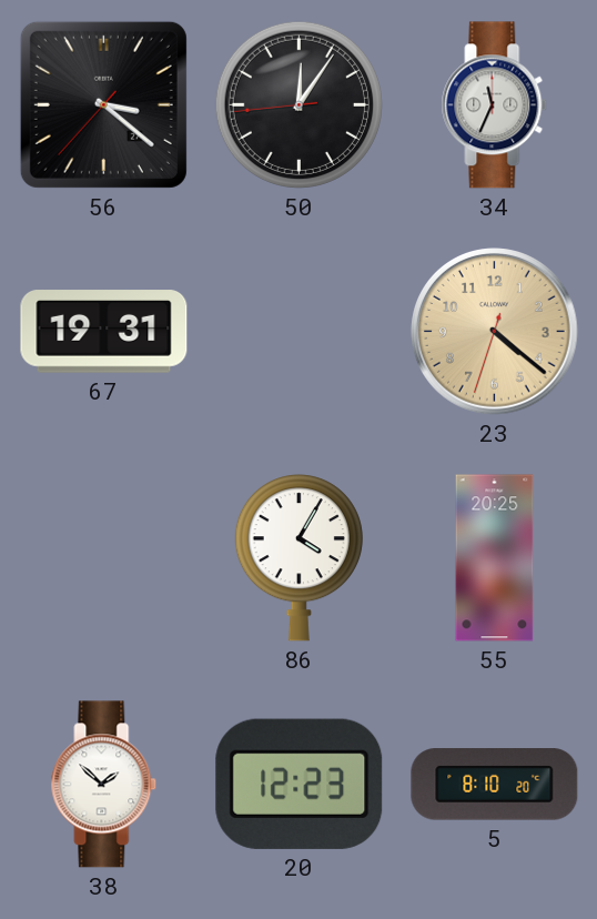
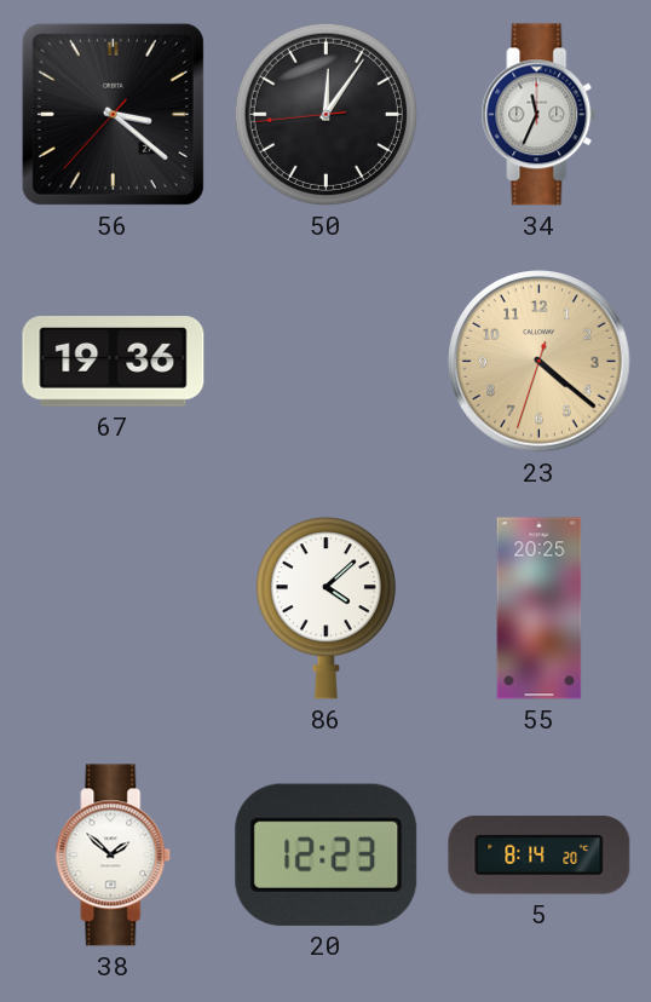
67: 19:31 -> 19:36 (114, 362)
86: 4:05 -> 4:08 (325, 609)
5: 8:10 -> 8:14 (540, 856)
